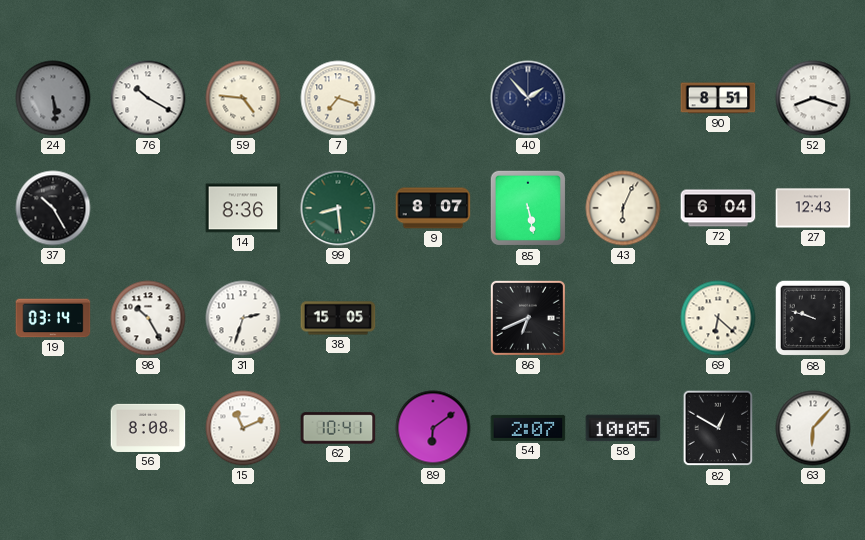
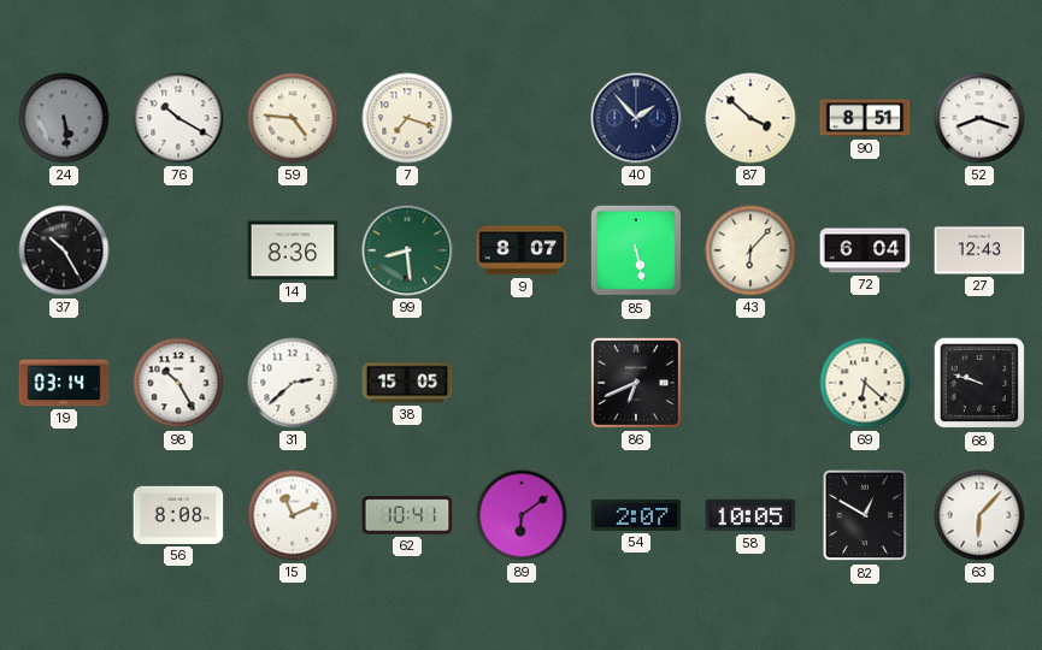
87: none -> 3:52 (750, 118)
43: 6:04 -> 6:07 (750, 250)
31: 2:33 -> 2:38 (293, 383)
